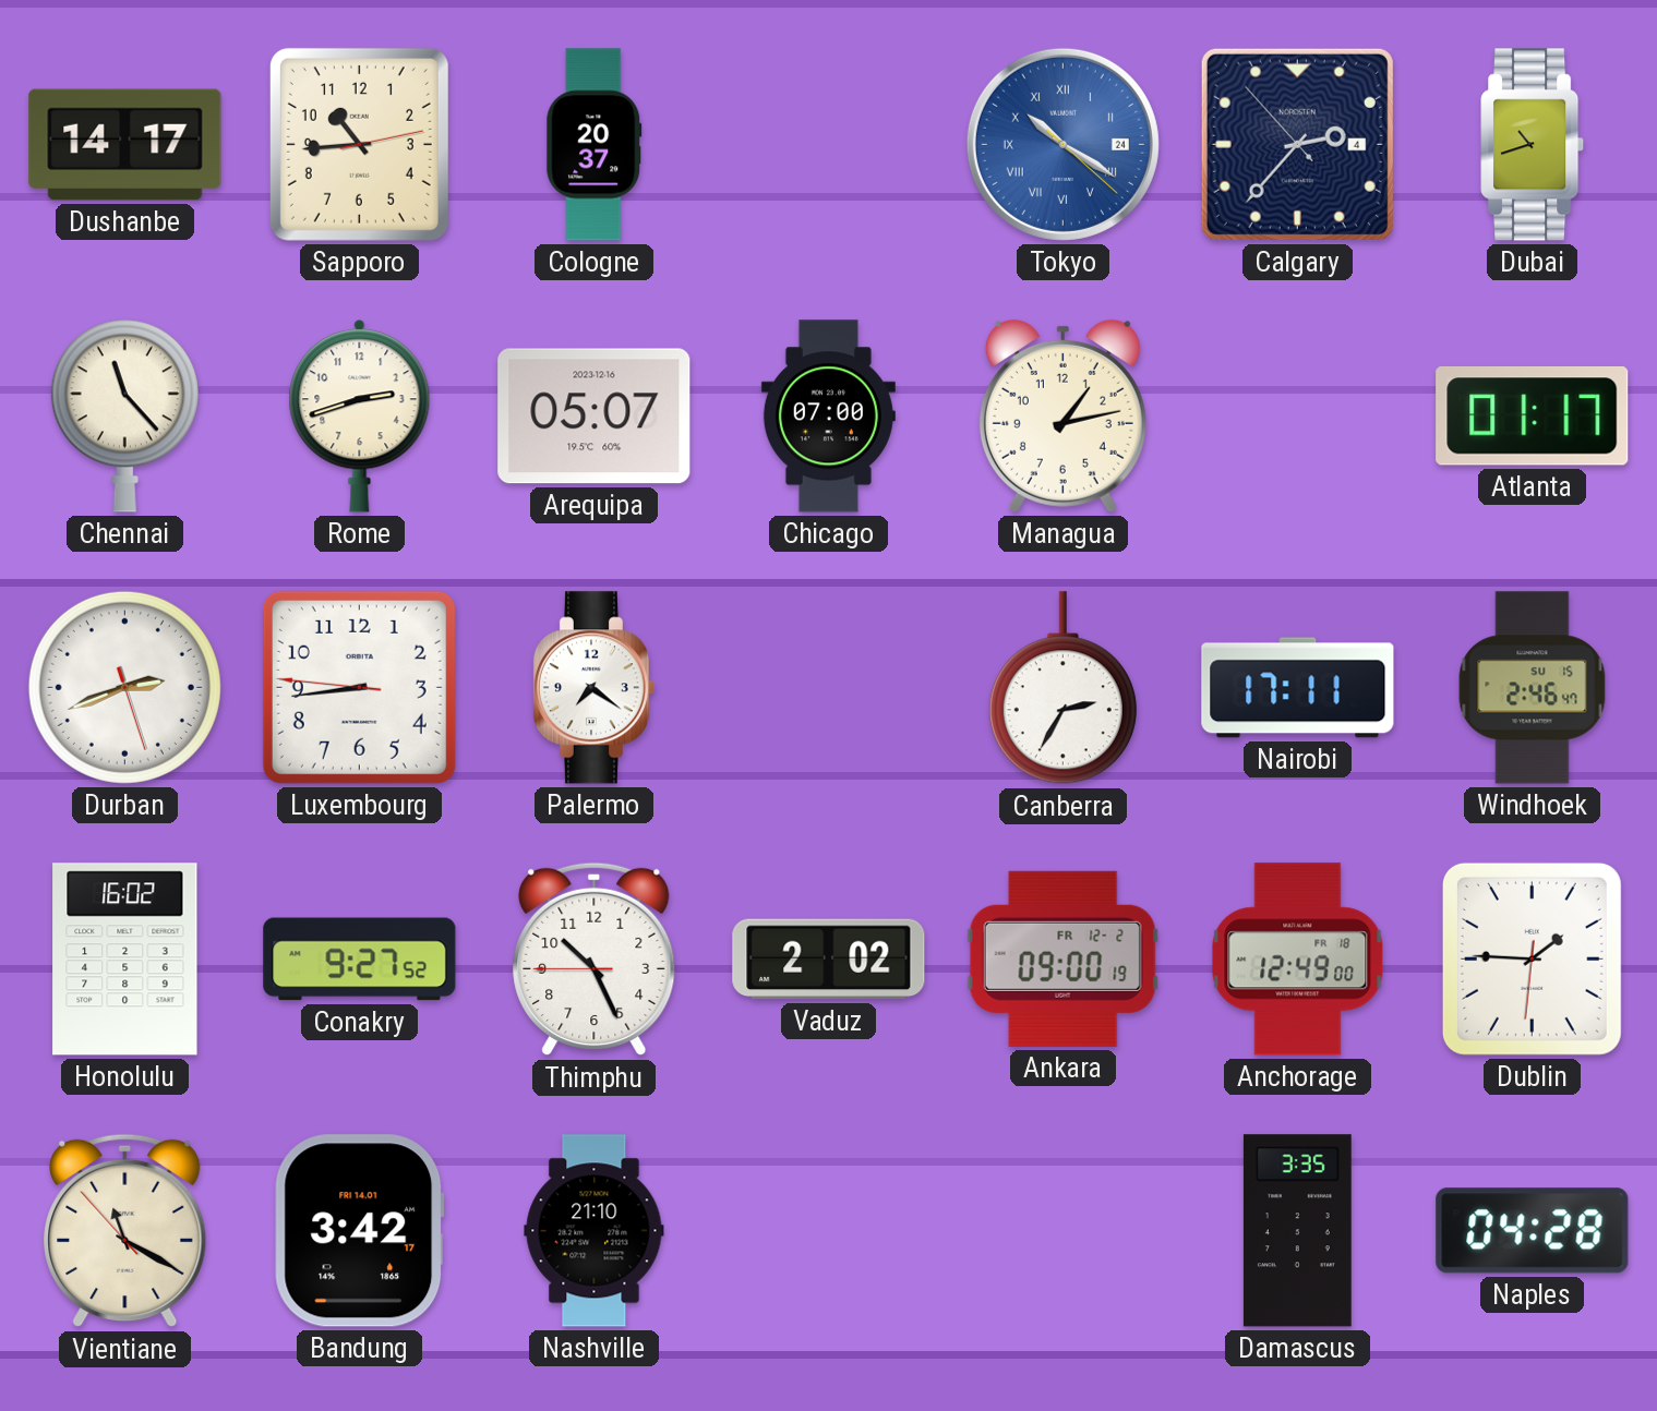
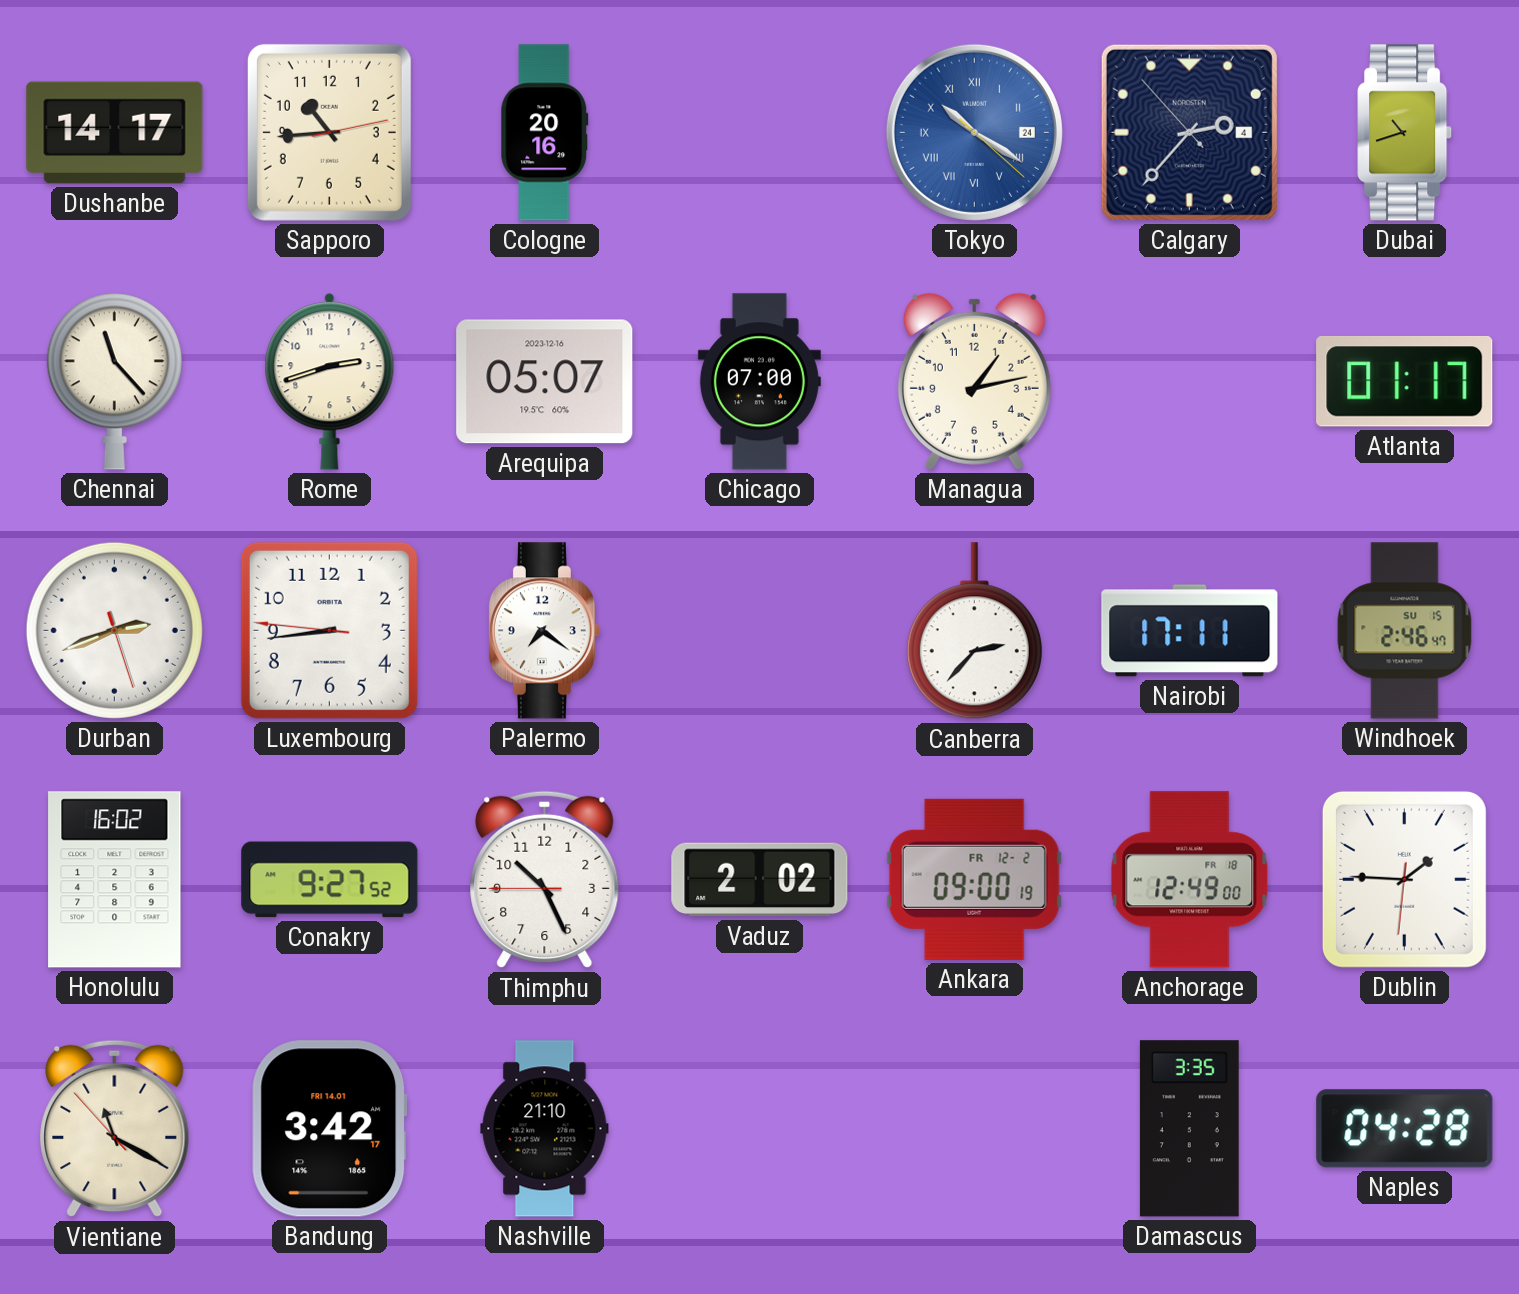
Cologne: 20:37 -> 20:16 (545, 133)
Canberra: 2:35 -> 2:37 (974, 631)
